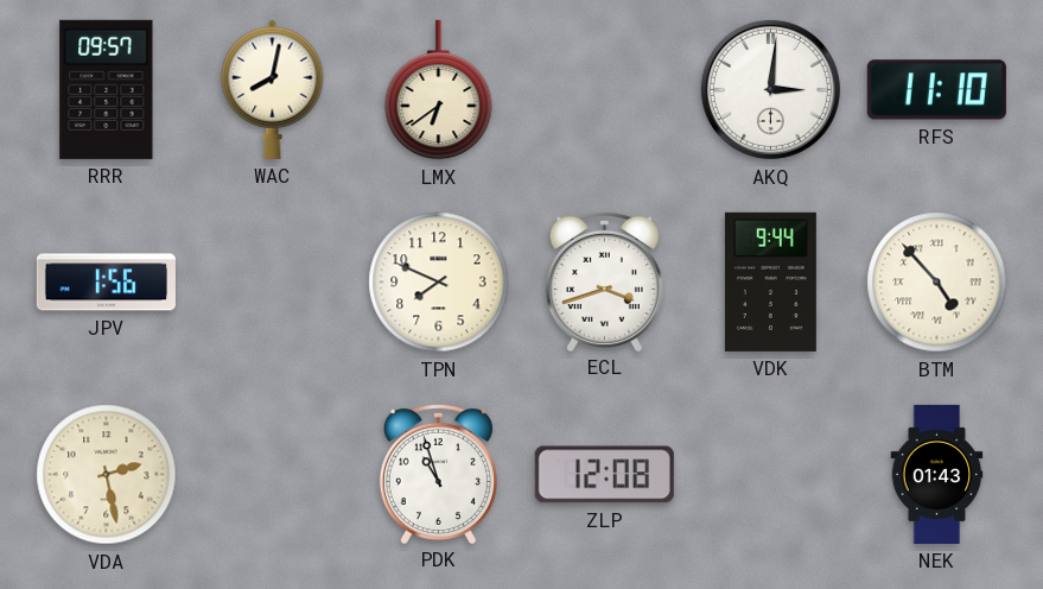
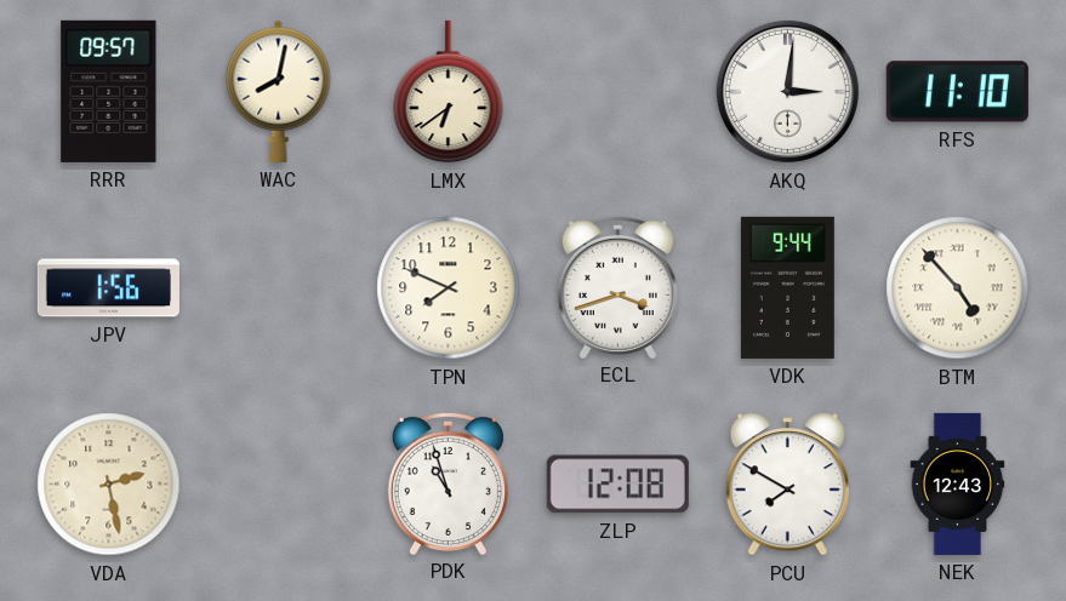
PCU: none -> 7:50 (787, 485)
NEK: 01:43 -> 12:43 (958, 483)
